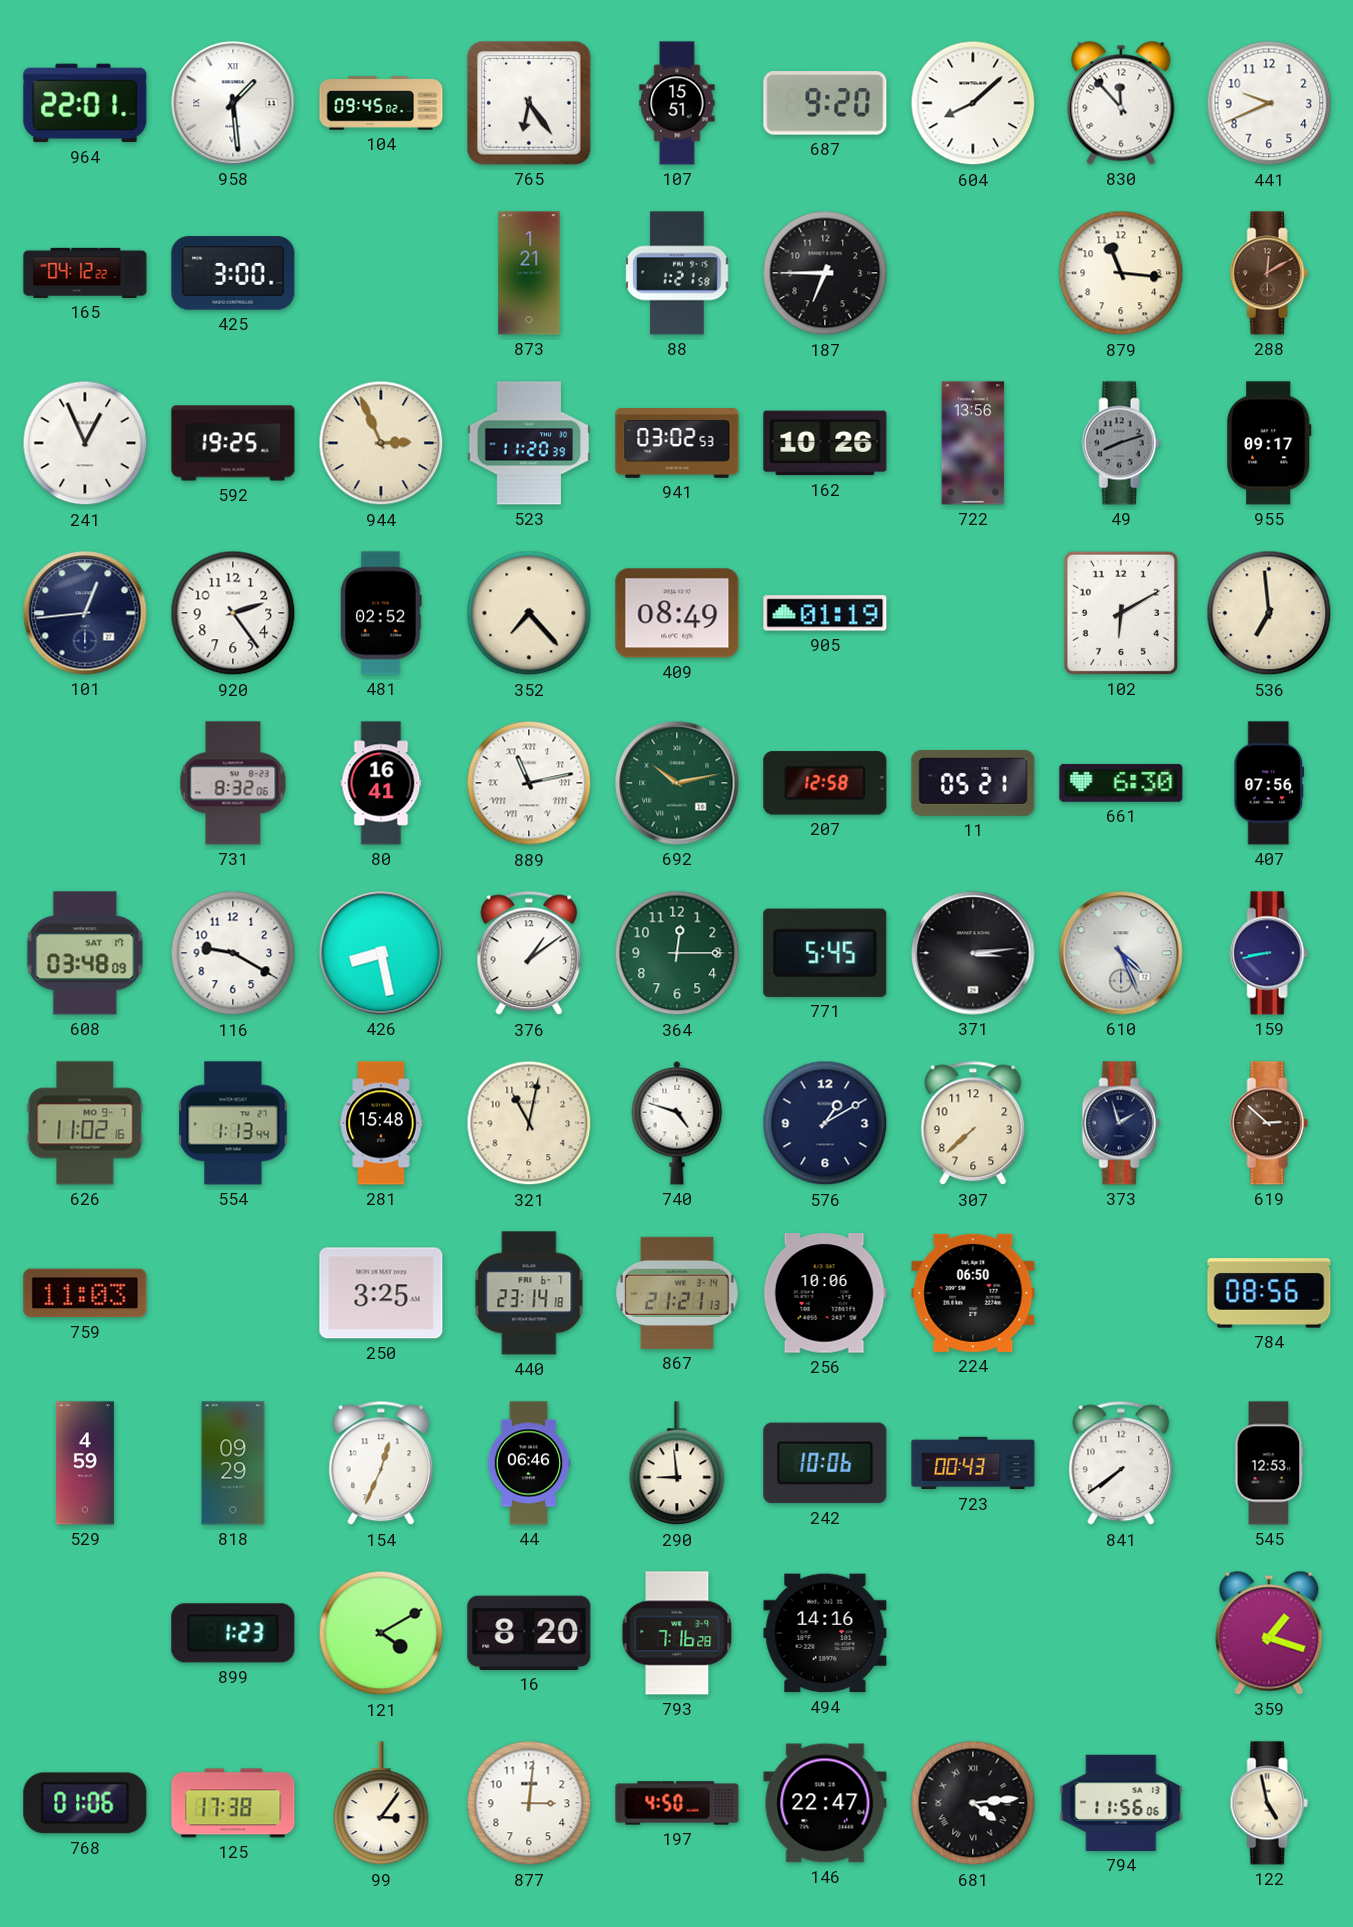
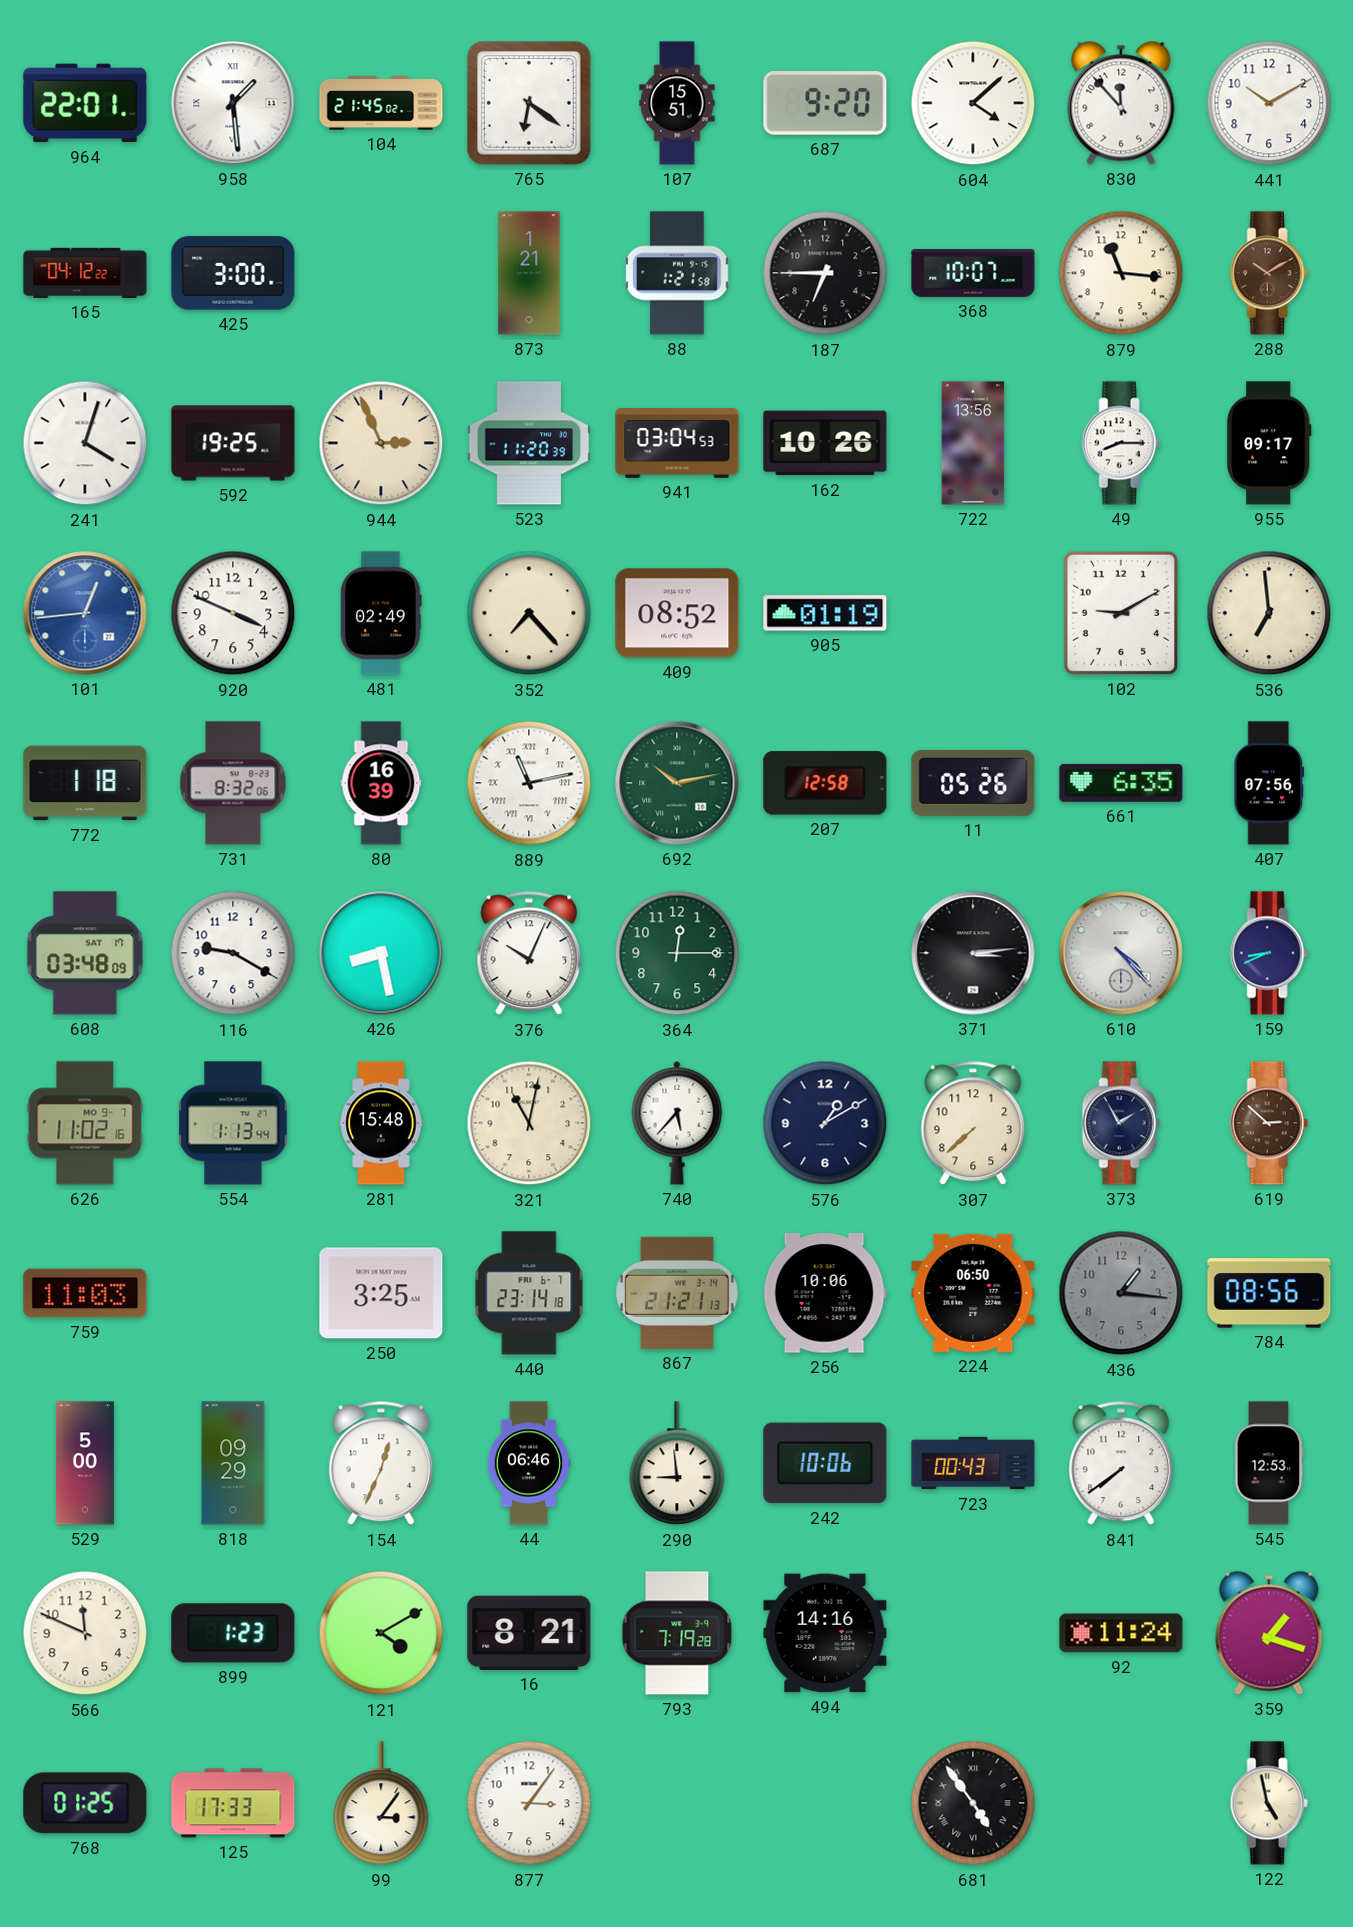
104: 09:45 -> 21:45 (381, 103)
765: 6:24 -> 6:21 (529, 103)
604: 8:08 -> 4:08 (973, 103)
441: 9:41 -> 10:10 (1269, 103)
368: none -> 10:07 (973, 274)
288: 12:10 -> 10:10 (1269, 273)
241: 12:56 -> 4:03 (85, 443)
941: 03:02 -> 03:04 (677, 444)
49: 8:12 -> 8:15 (1121, 443)
49 dial: grey -> white (1121, 443)
101 dial: navy -> blue (85, 613)
920: 2:24 -> 3:49 (233, 613)
481: 02:52 -> 02:49 (381, 613)
409: 08:49 -> 08:52 (677, 613)
102: 6:10 -> 9:10 (1121, 613)
772: none -> 1:18 (85, 783)
80: 16:41 -> 16:39 (381, 783)
11: 05:21 -> 05:26 (973, 783)
661: 6:30 -> 6:35 (1121, 783)
376: 1:09 -> 10:04 (529, 953)
771: 5:45 -> none (825, 953)
610: 4:26 -> 4:23 (1121, 953)
159: 8:43 -> 8:41 (1269, 953)
740: 4:48 -> 5:37 (677, 1123)
373: 1:57 -> 1:55 (1121, 1123)
436: none -> 1:16 (1121, 1293)
529: 4:59 -> 5:00 (85, 1463)
566: none -> 11:49 (85, 1633)
16: 8:20 -> 8:21 (529, 1633)
793: 7:16 -> 7:19 (677, 1633)
92: none -> 11:24 (1121, 1633)
768: 01:06 -> 01:25 (85, 1803)
125: 17:38 -> 17:33 (233, 1803)
877: 3:01 -> 3:06 (529, 1803)
197: 4:50 -> none (677, 1803)
146: 22:47 -> none (825, 1803)
681: 4:14 -> 4:54 (973, 1803)
794: 11:56 -> none (1121, 1803)
